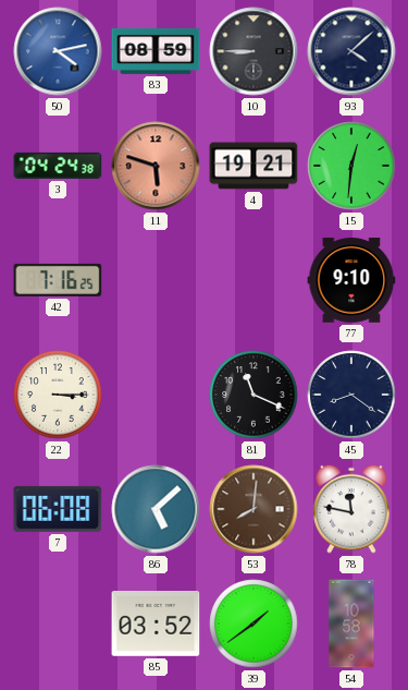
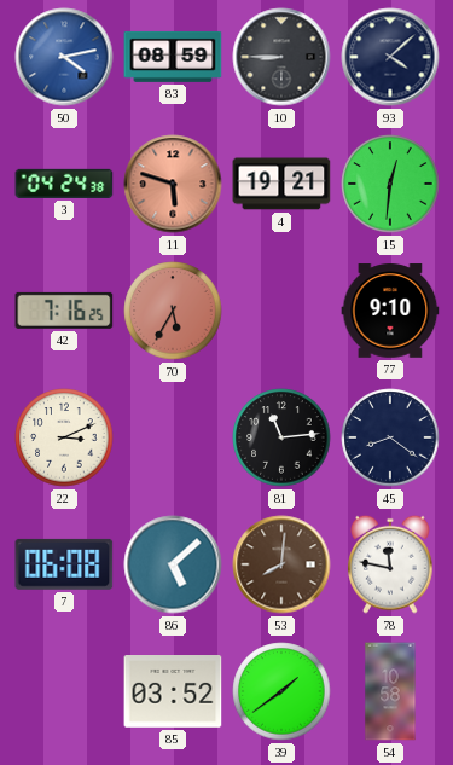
70: none -> 5:35 (173, 311)
22: 3:15 -> 3:11 (64, 437)
81: 11:19 -> 11:14 (281, 437)
